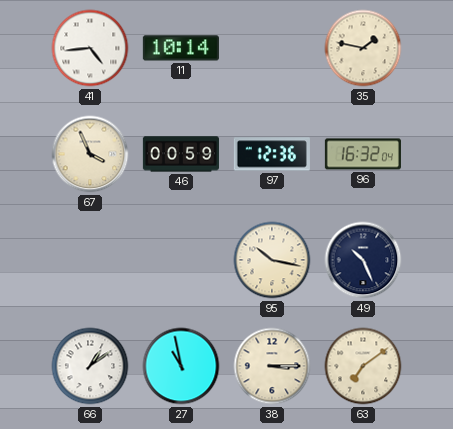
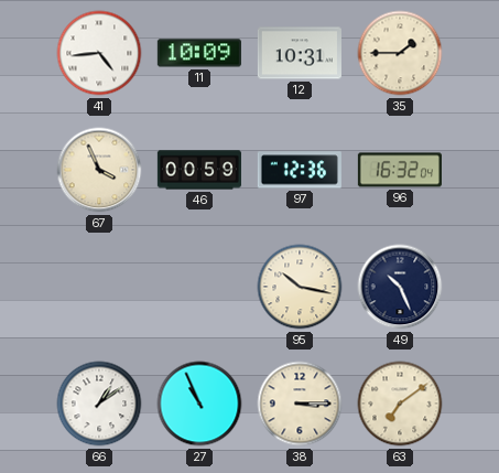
11: 10:14 -> 10:09 (199, 53)
12: none -> 10:31 (300, 53)
35: 1:47 -> 1:45 (400, 53)
27: 10:58 -> 10:56 (199, 404)
